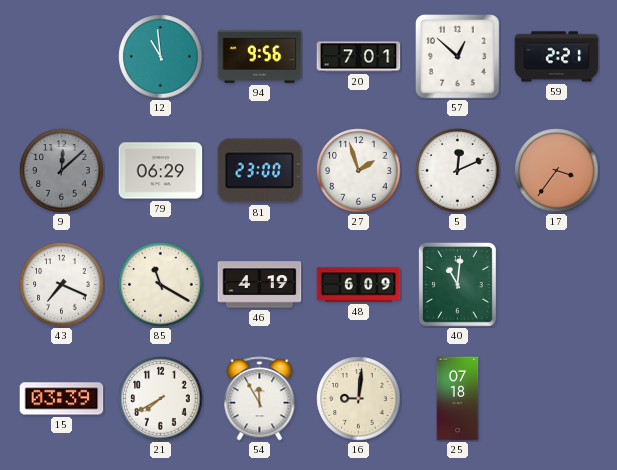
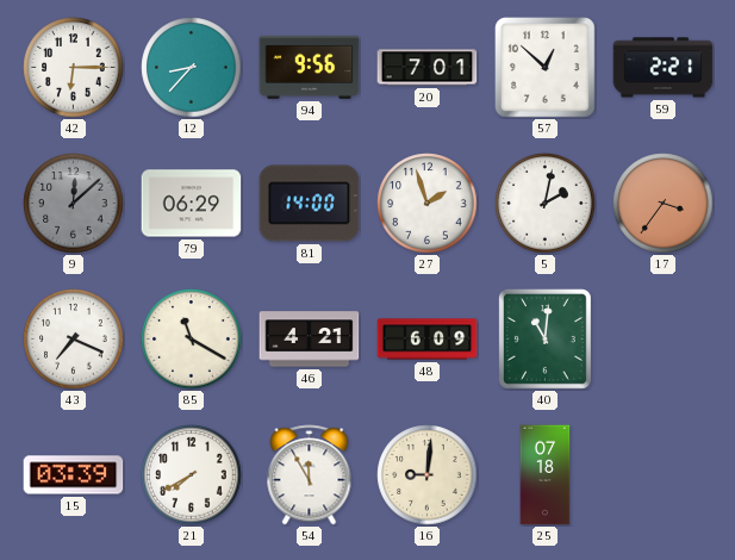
42: none -> 6:15 (74, 68)
12: 10:59 -> 8:37 (192, 68)
81: 23:00 -> 14:00 (310, 204)
5: 12:11 -> 2:02 (546, 204)
46: 4:19 -> 4:21 (310, 340)
